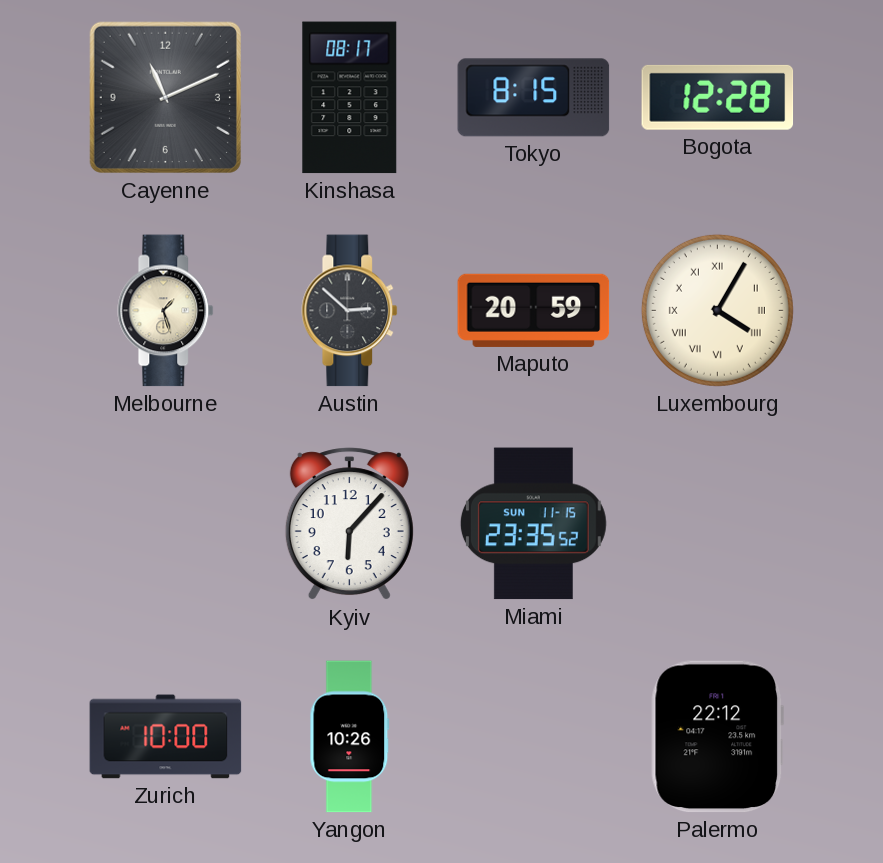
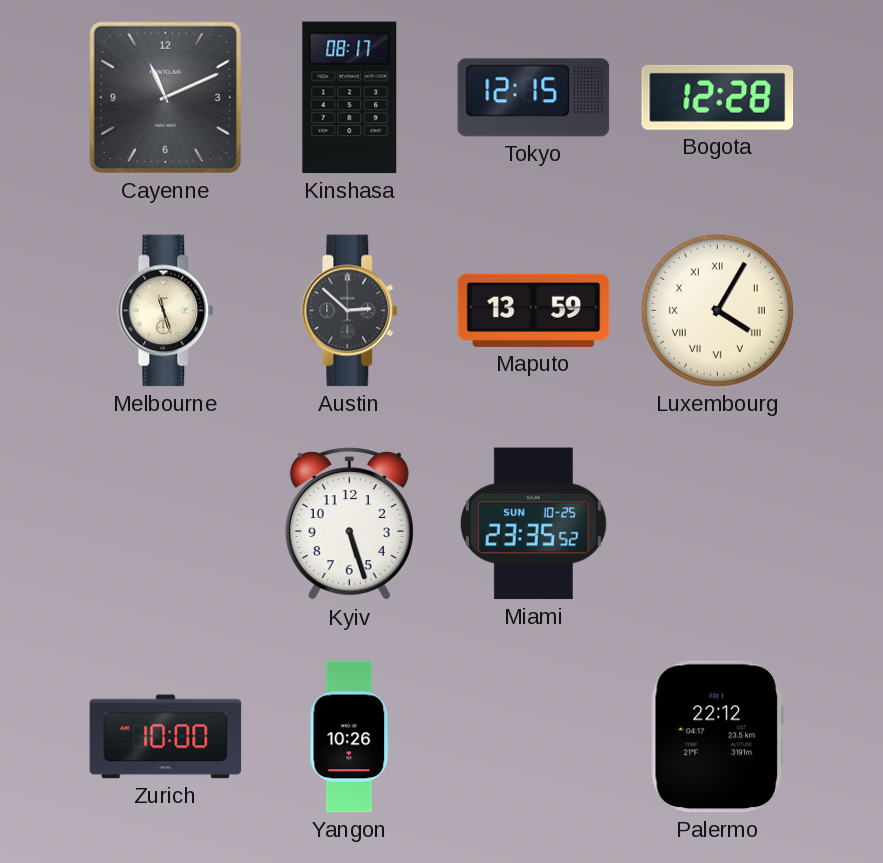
Tokyo: 8:15 -> 12:15 (534, 98)
Melbourne: 1:27 -> 11:27 (166, 311)
Maputo: 20:59 -> 13:59 (534, 310)
Kyiv: 6:07 -> 5:27 (349, 524)
Miami date: SUN 11-15 -> SUN 10-25 (533, 524)
